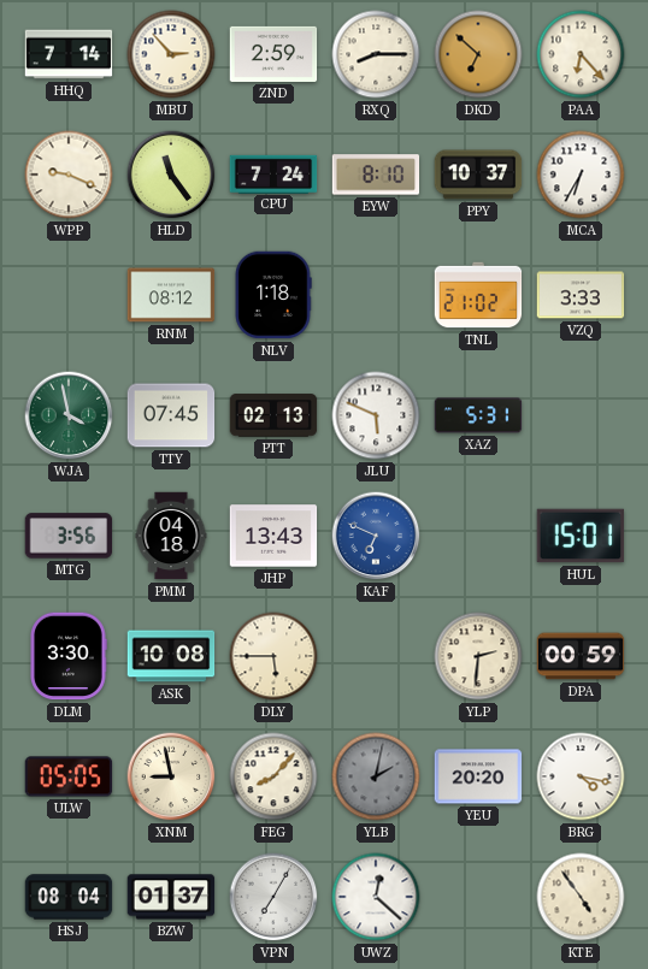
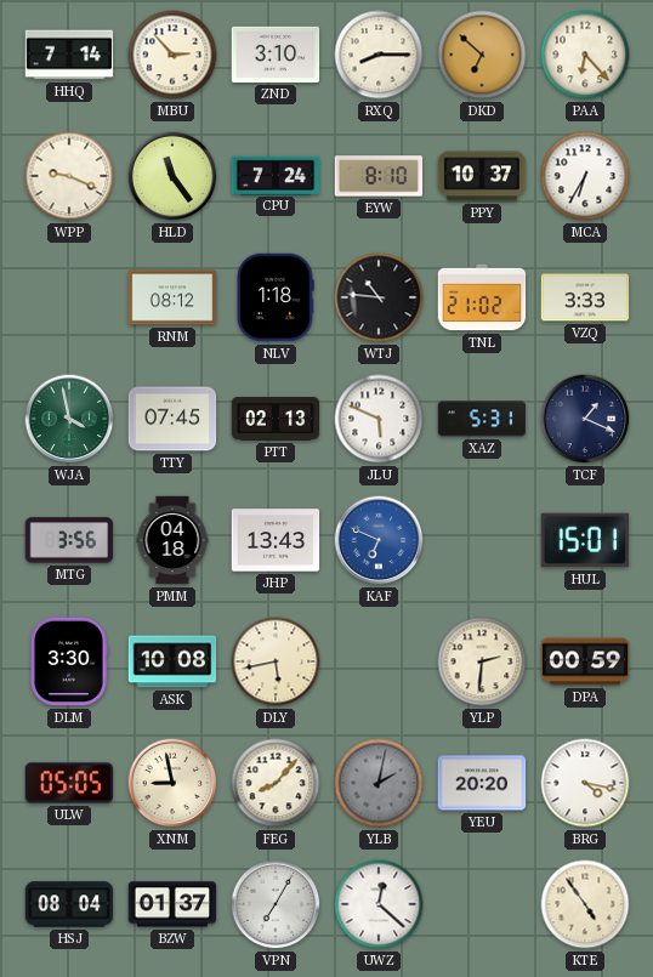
ZND: 2:59 -> 3:10 (276, 55)
WTJ: none -> 10:46 (379, 297)
TCF: none -> 1:19 (585, 419)
DLY: 5:45 -> 5:43 (276, 661)
